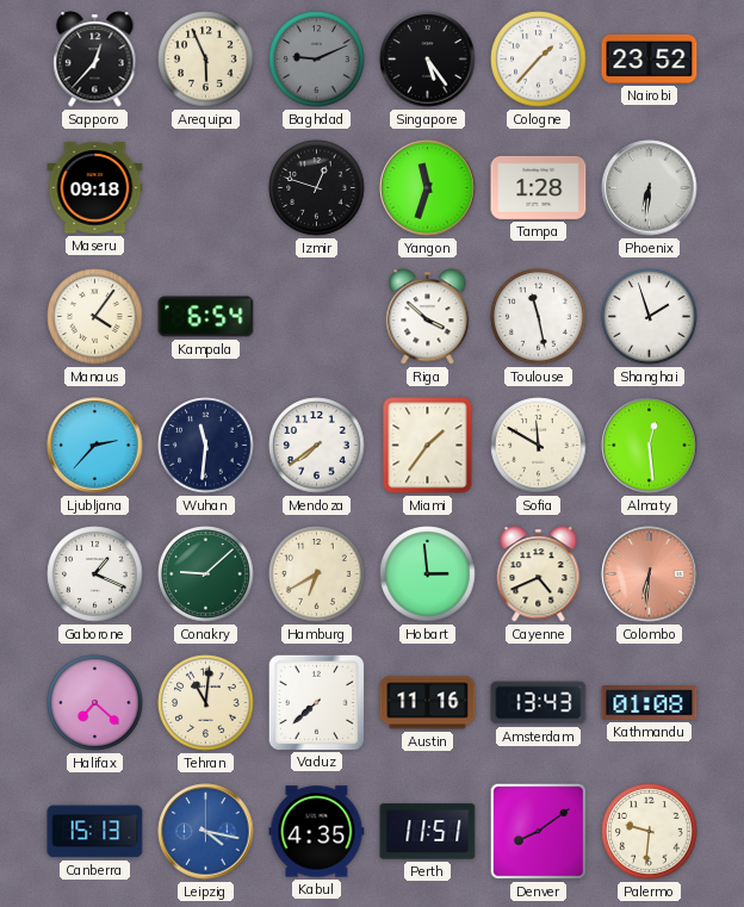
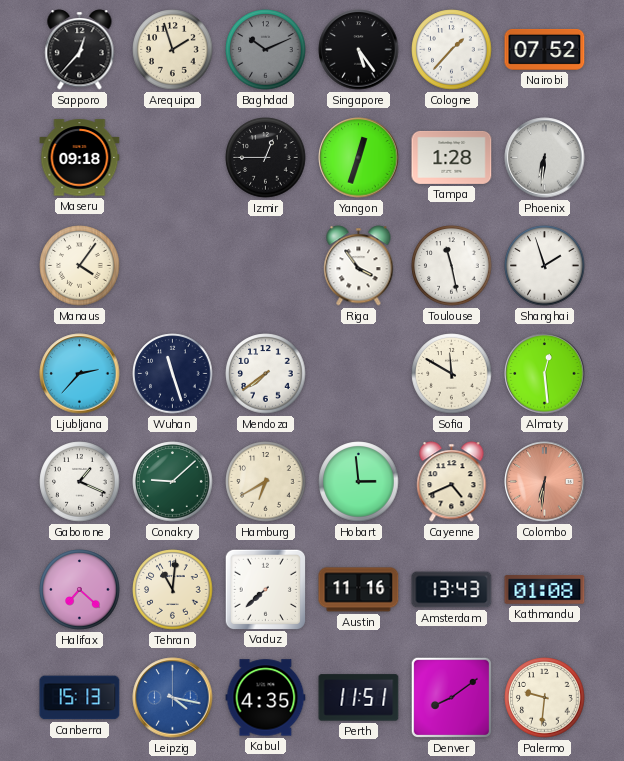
Arequipa: 5:56 -> 1:57 (173, 50)
Baghdad: 9:11 -> 10:11 (266, 50)
Nairobi: 23:52 -> 07:52 (545, 49)
Izmir: 12:48 -> 12:45 (266, 158)
Yangon: 11:33 -> 12:33 (359, 158)
Kampala: 6:54 -> none (206, 317)
Riga: 3:52 -> 3:54 (359, 266)
Wuhan: 11:31 -> 11:27 (173, 374)
Miami: 1:36 -> none (428, 446)
